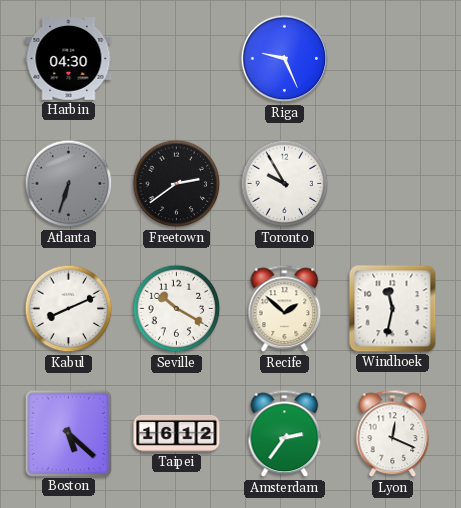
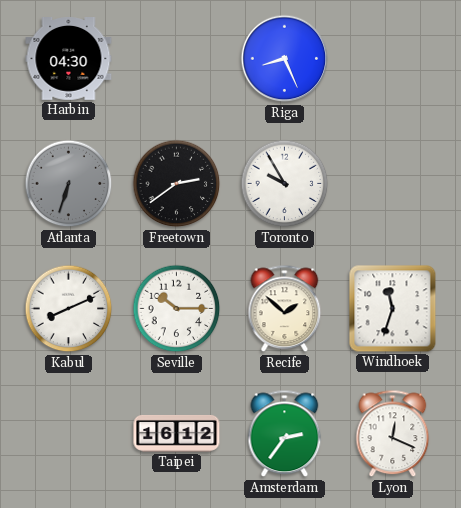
Riga: 9:26 -> 8:26 (285, 59)
Seville: 10:20 -> 10:15 (177, 309)
Windhoek: 11:32 -> 11:33 (393, 309)
Boston: 5:22 -> none (68, 433)
